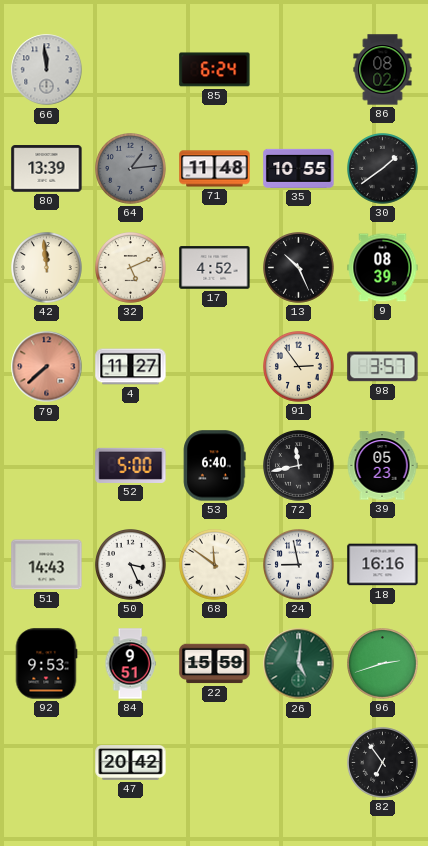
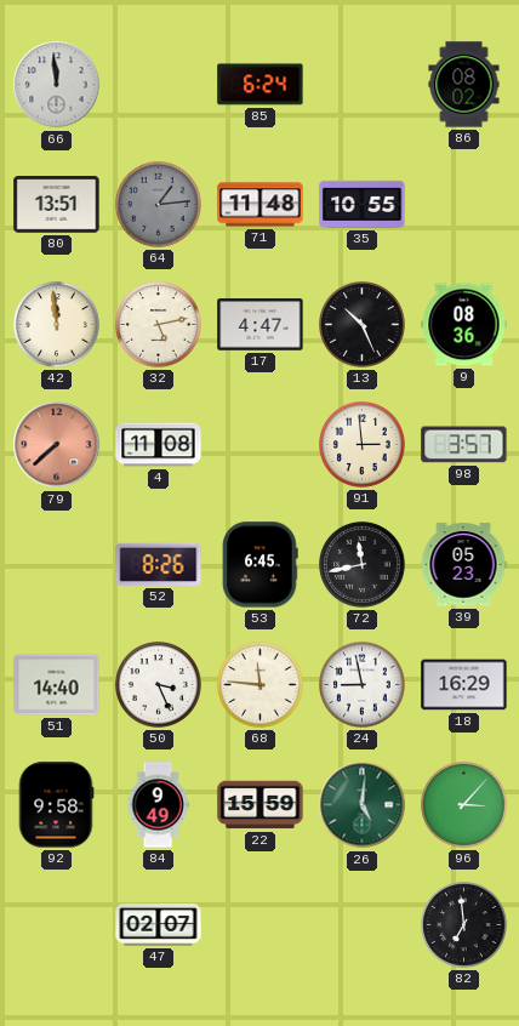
80: 13:39 -> 13:51 (57, 205)
30: 1:39 -> none (383, 169)
32: 5:11 -> 5:13 (159, 325)
17: 4:52 -> 4:47 (261, 325)
9: 08:39 -> 08:36 (464, 325)
4: 11:27 -> 11:08 (159, 445)
91: 2:54 -> 2:59 (363, 445)
52: 5:00 -> 8:26 (159, 564)
53: 6:40 -> 6:45 (261, 565)
51: 14:43 -> 14:40 (57, 685)
68: 11:51 -> 11:46 (261, 685)
18: 16:16 -> 16:29 (464, 685)
92: 9:53 -> 9:58 (56, 805)
84: 9:51 -> 9:49 (158, 805)
96: 2:42 -> 3:07 (464, 805)
47: 20:42 -> 02:07 (159, 925)
82: 6:54 -> 6:59 (464, 925)
